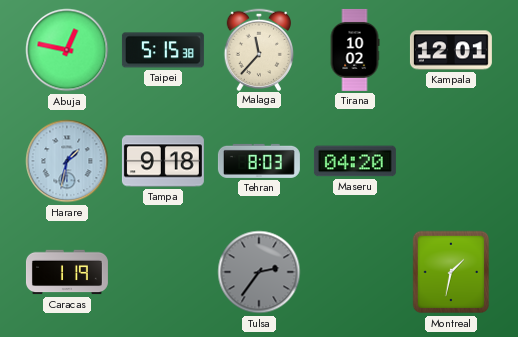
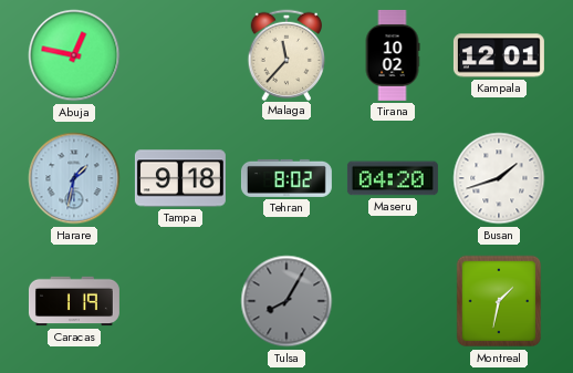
Taipei: 5:15 -> none (163, 50)
Tehran: 8:03 -> 8:02 (286, 178)
Busan: none -> 1:42 (499, 178)
Tulsa: 2:36 -> 8:05 (286, 301)
